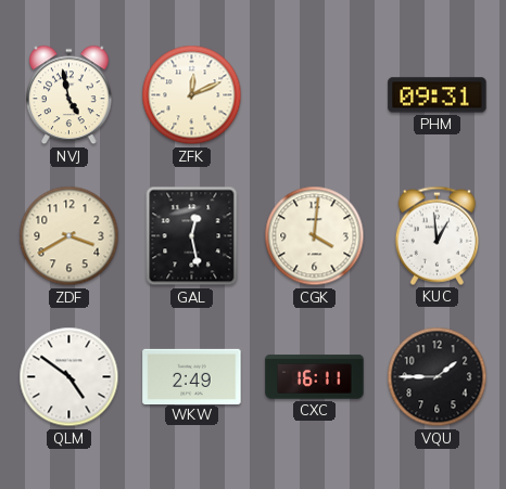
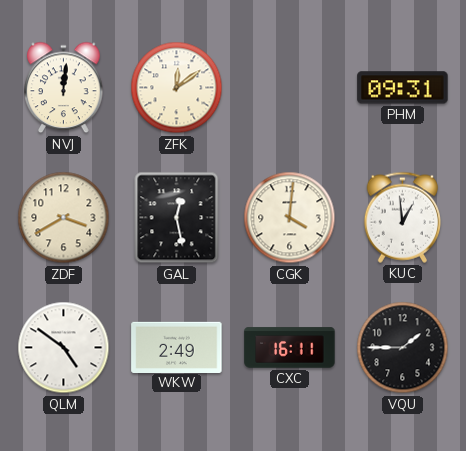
NVJ: 4:58 -> 12:01 (64, 88)
ZFK: 12:11 -> 12:09 (177, 88)
